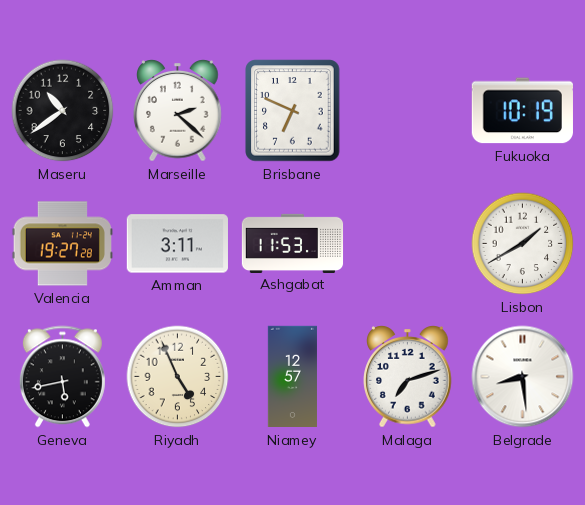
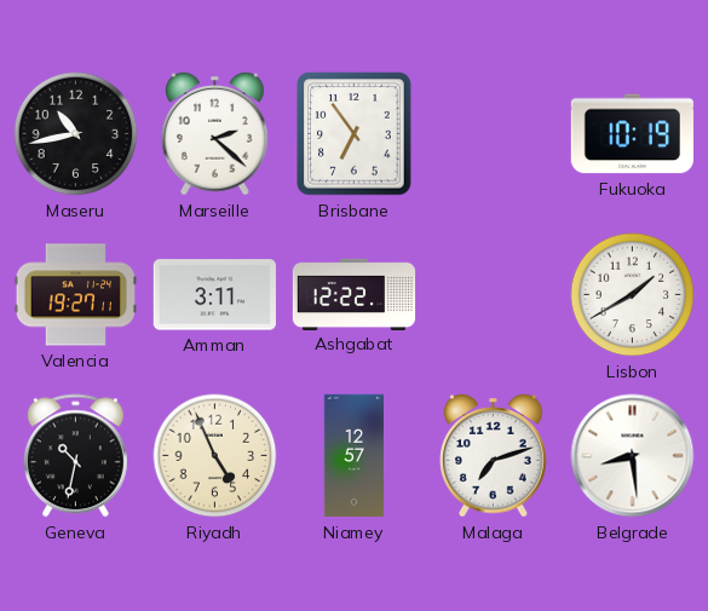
Maseru: 10:39 -> 10:43 (76, 134)
Brisbane: 6:49 -> 6:54 (355, 134)
Valencia: 19:27:28 -> 19:27:11 (75, 295)
Ashgabat: 11:53 -> 12:22 (355, 294)
Geneva: 5:43 -> 10:32 (75, 456)
